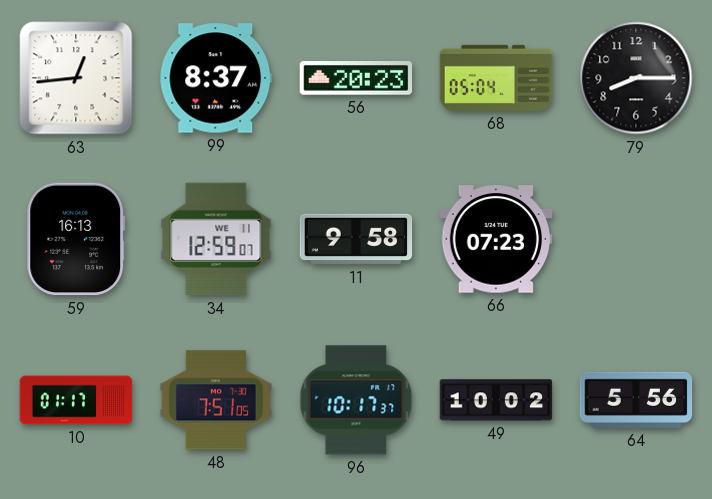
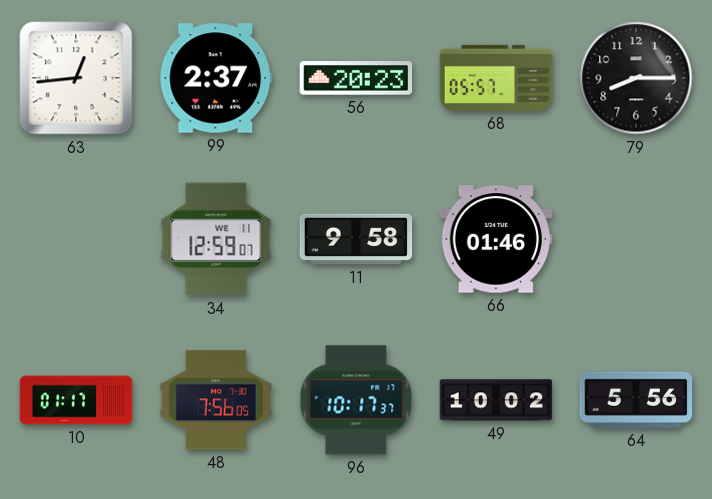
99: 8:37 -> 2:37 (216, 78)
68: 05:04 -> 05:57 (496, 78)
59: 16:13 -> none (76, 239)
66: 07:23 -> 01:46 (496, 239)
48: 7:51 -> 7:56 (216, 400)
